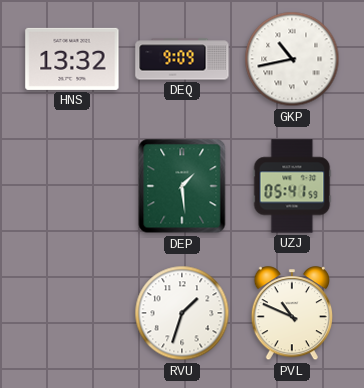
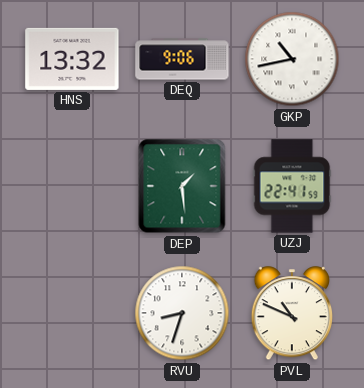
DEQ: 9:09 -> 9:06 (182, 59)
UZJ: 05:41 -> 22:41 (292, 186)
RVU: 1:33 -> 8:33 (182, 313)
